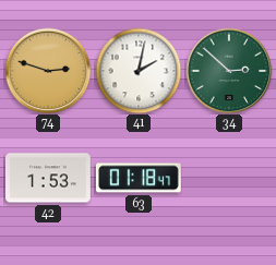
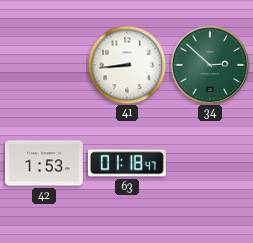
74: 2:48 -> none (48, 71)
41: 2:02 -> 8:44 (127, 65)
